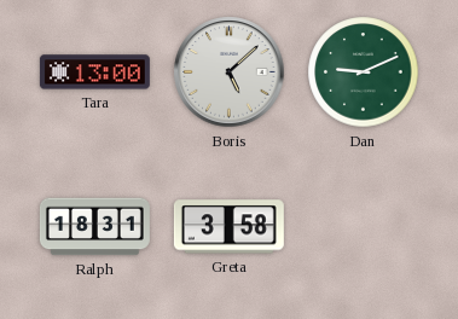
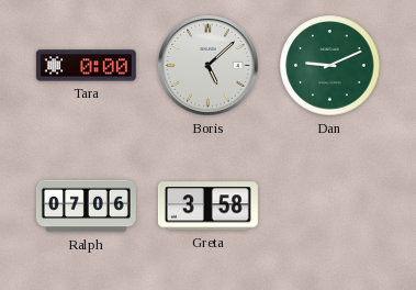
Tara: 13:00 -> 0:00 (86, 66)
Ralph: 18:31 -> 07:06 (86, 207)
